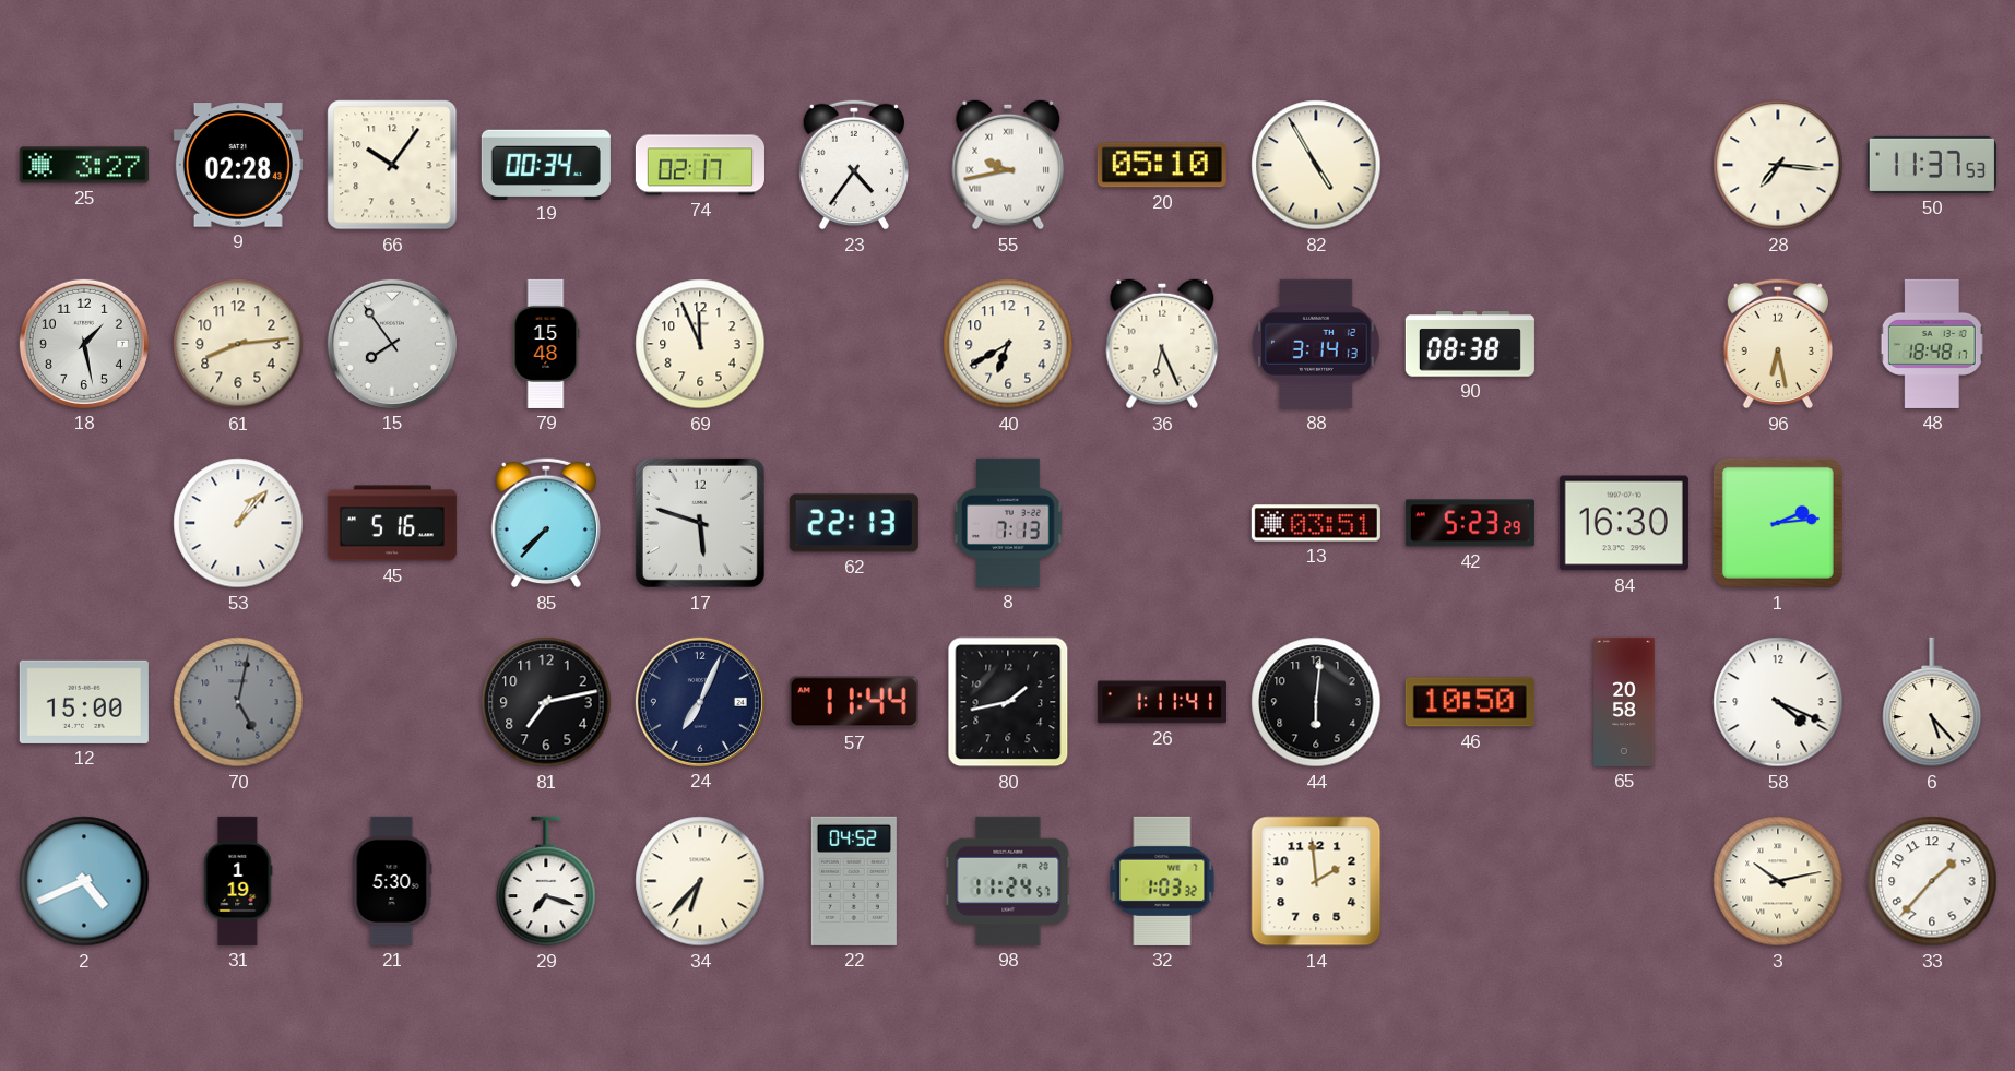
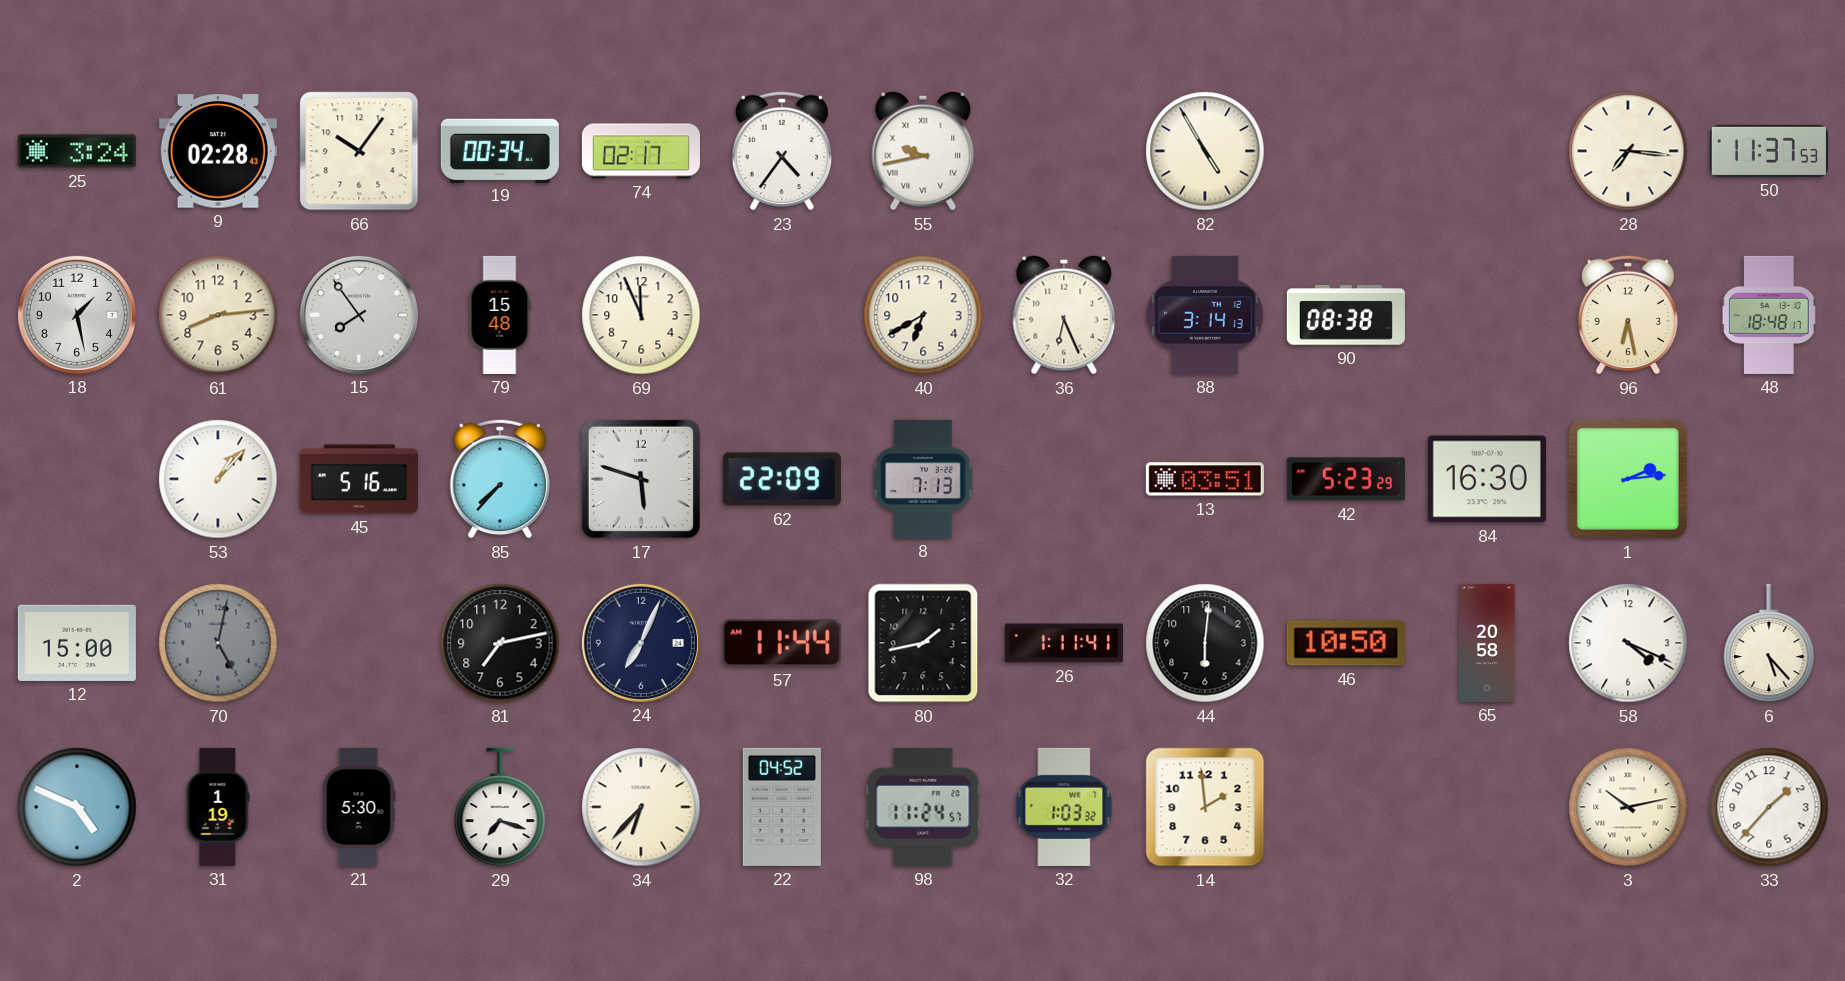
25: 3:27 -> 3:24 (77, 151)
20: 05:10 -> none (1162, 165)
62: 22:13 -> 22:09 (782, 479)
2: 4:41 -> 4:49 (77, 807)
